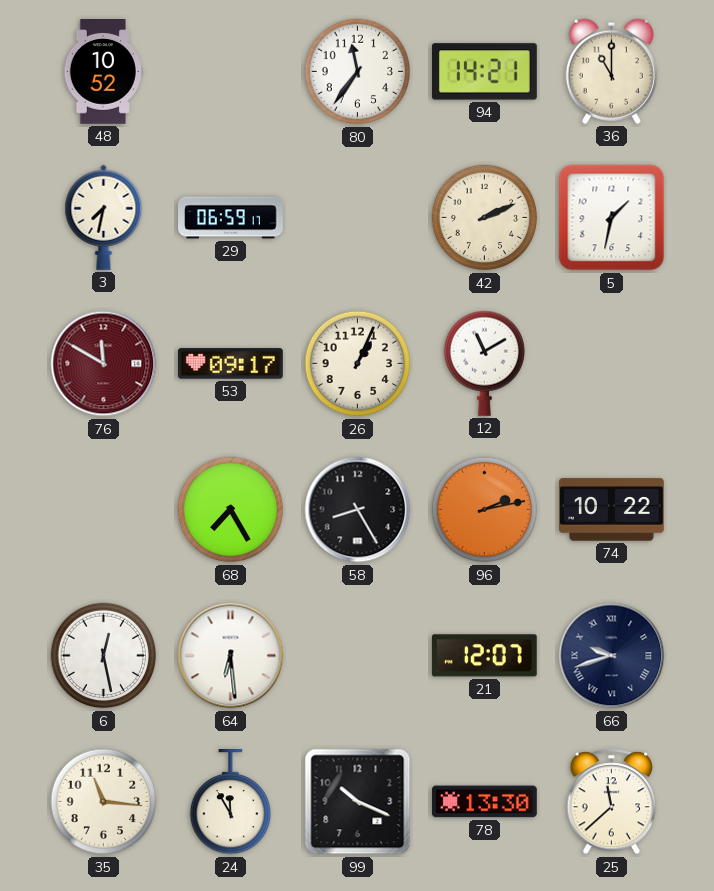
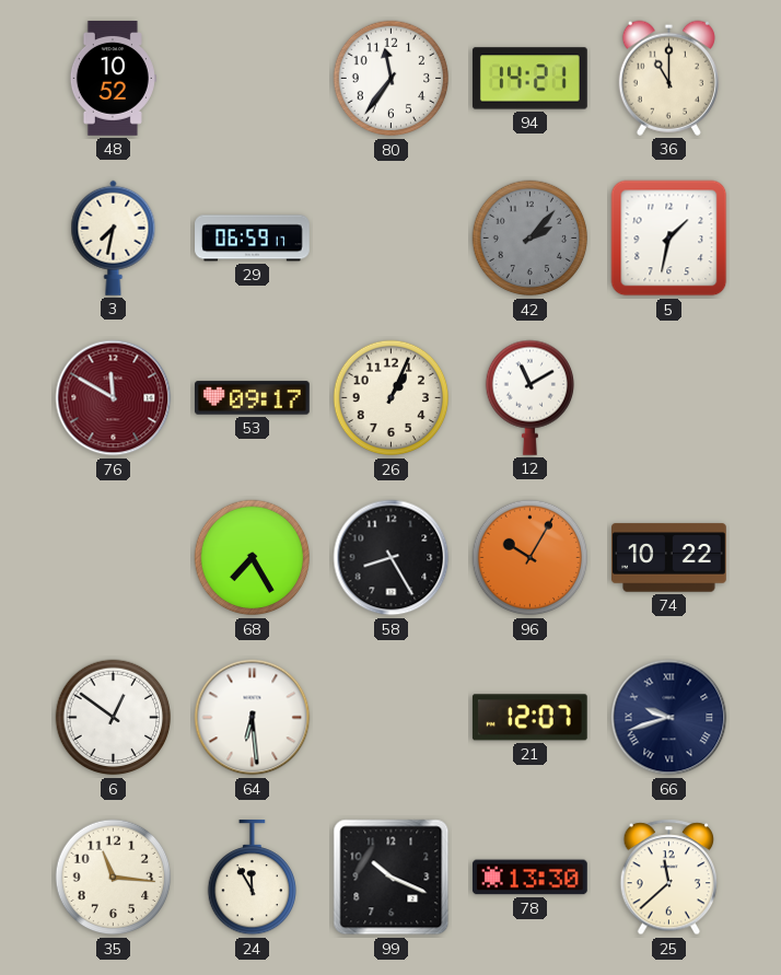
42: 2:11 -> 2:07 (531, 239)
42 dial: cream -> grey (531, 239)
96: 2:13 -> 10:05 (531, 558)
6: 12:28 -> 12:51 (114, 718)
